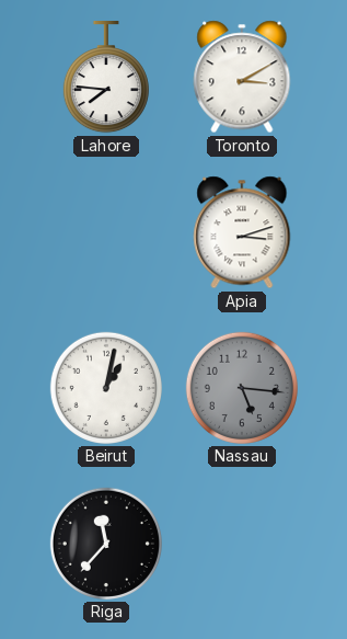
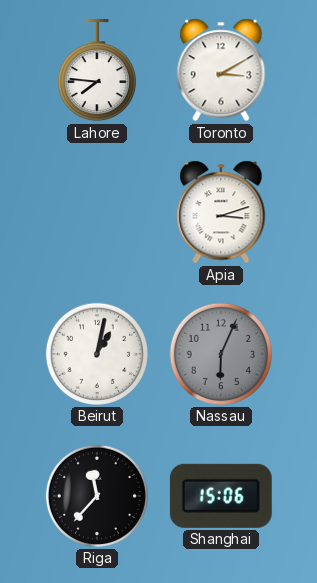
Nassau: 5:16 -> 6:04 (221, 354)
Shanghai: none -> 15:06 (221, 496)
